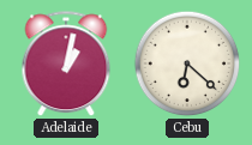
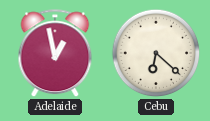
Adelaide: 1:02 -> 12:58 (55, 54)
